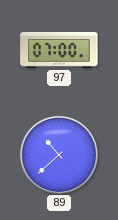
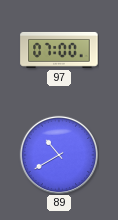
89: 10:38 -> 10:40 (58, 154)
